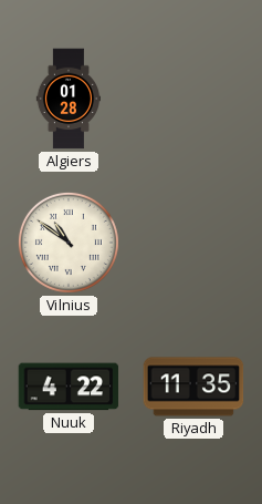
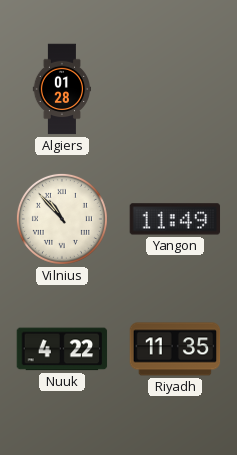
Vilnius: 10:51 -> 10:53 (62, 219)
Yangon: none -> 11:49 (175, 219)
